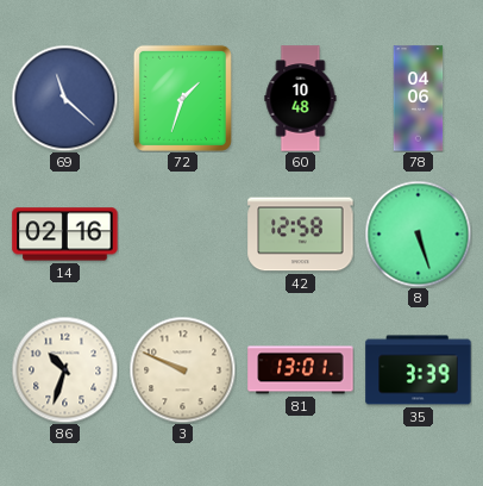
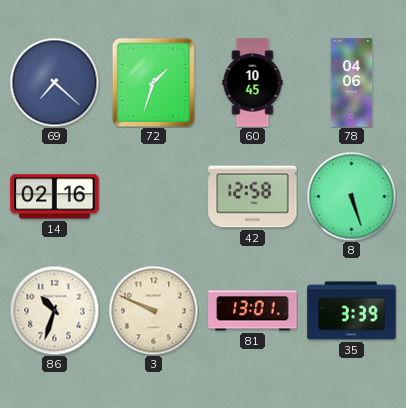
69: 11:22 -> 7:22 (54, 82)
60: 10:48 -> 10:45 (253, 83)
